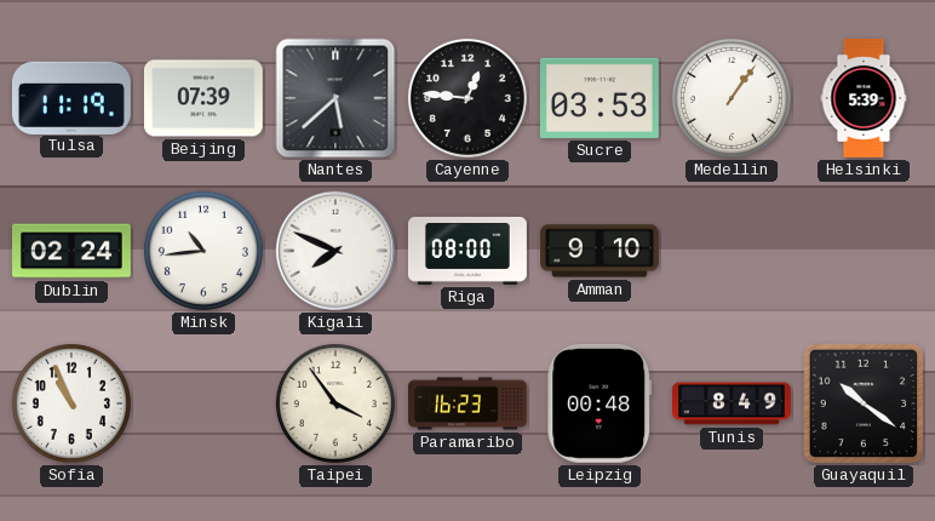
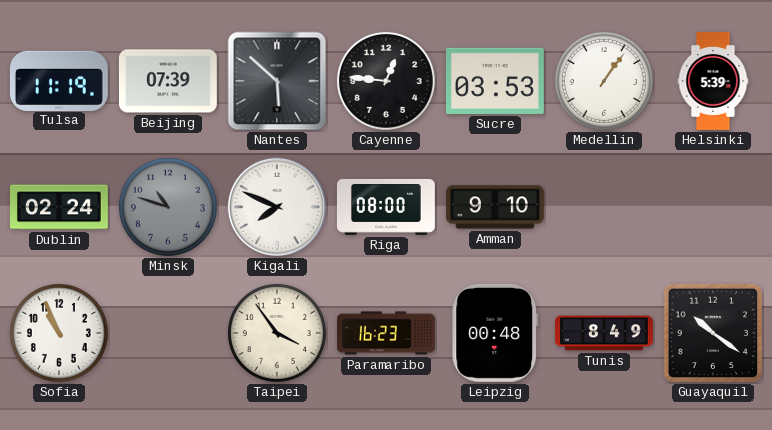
Nantes: 5:38 -> 5:52 (277, 81)
Minsk: 10:44 -> 10:48 (168, 207)
Minsk dial: white -> grey (168, 207)
